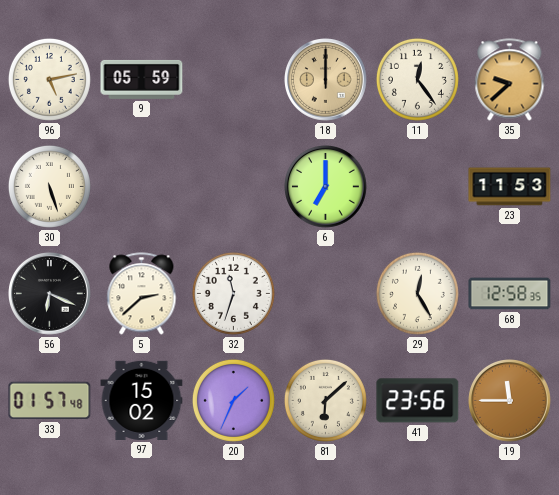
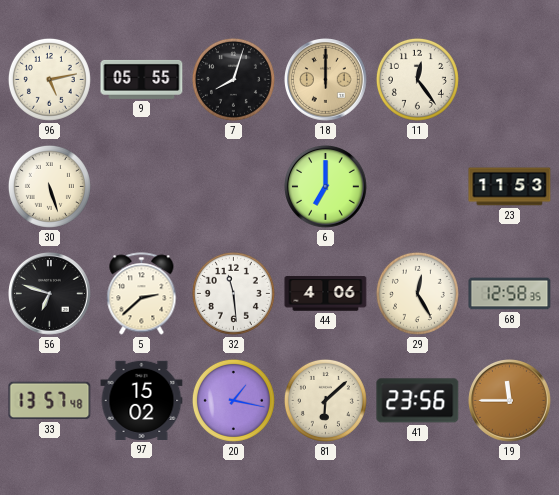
9: 05:59 -> 05:55 (142, 79)
7: none -> 8:03 (233, 79)
35: 9:38 -> none (510, 80)
56: 6:19 -> 6:48 (50, 294)
32: 11:33 -> 11:29 (233, 293)
44: none -> 4:06 (326, 294)
33: 01:57 -> 13:57 (50, 401)
20: 1:34 -> 1:17 (233, 400)
